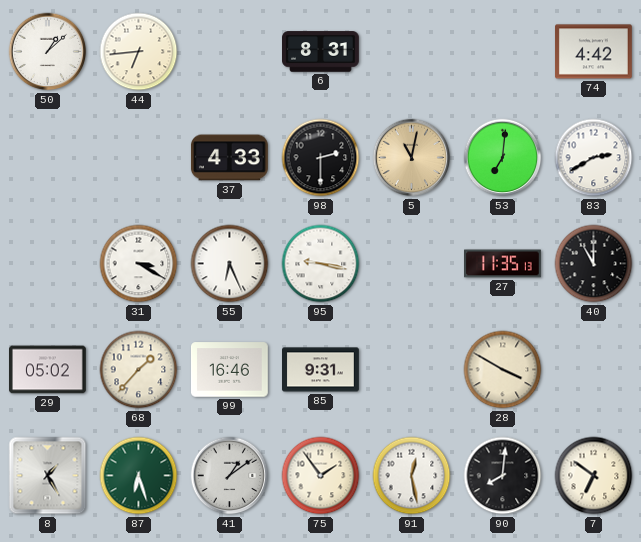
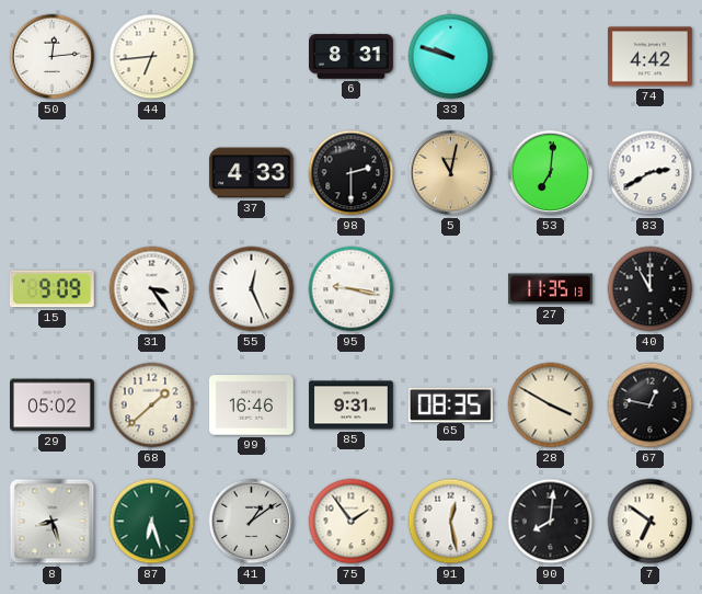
50: 1:08 -> 12:14 (53, 57)
33: none -> 9:48 (451, 57)
15: none -> 9:09 (51, 289)
31: 3:20 -> 3:24 (152, 289)
55: 6:26 -> 12:26 (252, 289)
68: 1:37 -> 1:38 (152, 405)
65: none -> 08:35 (450, 404)
67: none -> 12:47 (651, 405)
8: 1:25 -> 8:27 (53, 522)
